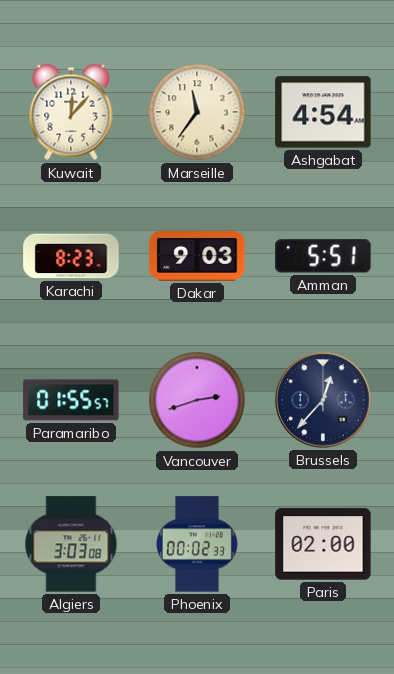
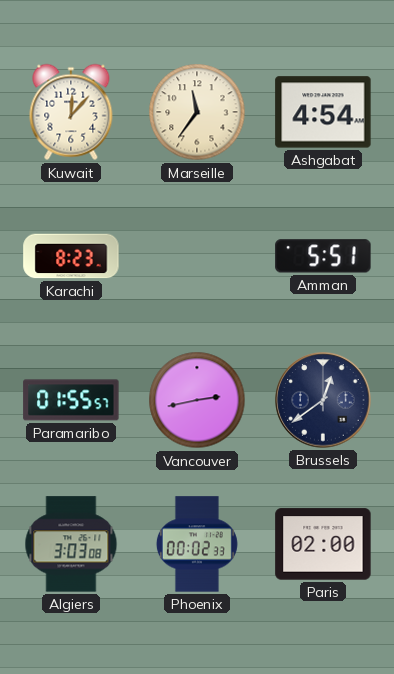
Dakar: 9:03 -> none (197, 257)
Vancouver: 2:42 -> 2:43 (197, 400)
Brussels: 12:37 -> 12:39 (323, 400)
